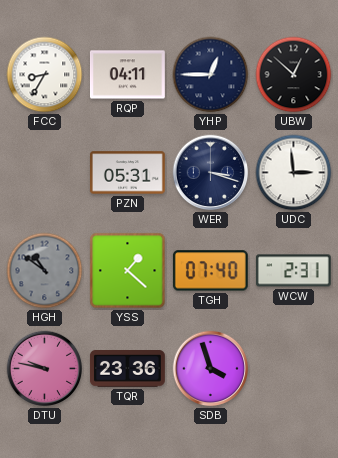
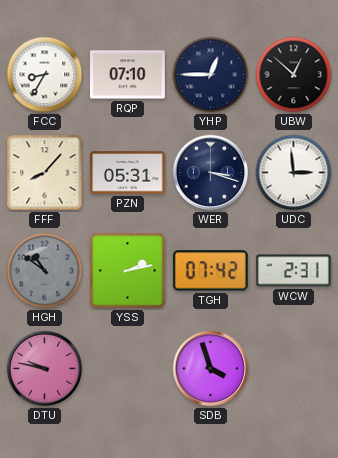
RQP: 04:11 -> 07:10 (127, 75)
FFF: none -> 8:07 (45, 173)
YSS: 1:22 -> 2:13 (128, 271)
TGH: 07:40 -> 07:42 (210, 271)
TQR: 23:36 -> none (127, 369)
